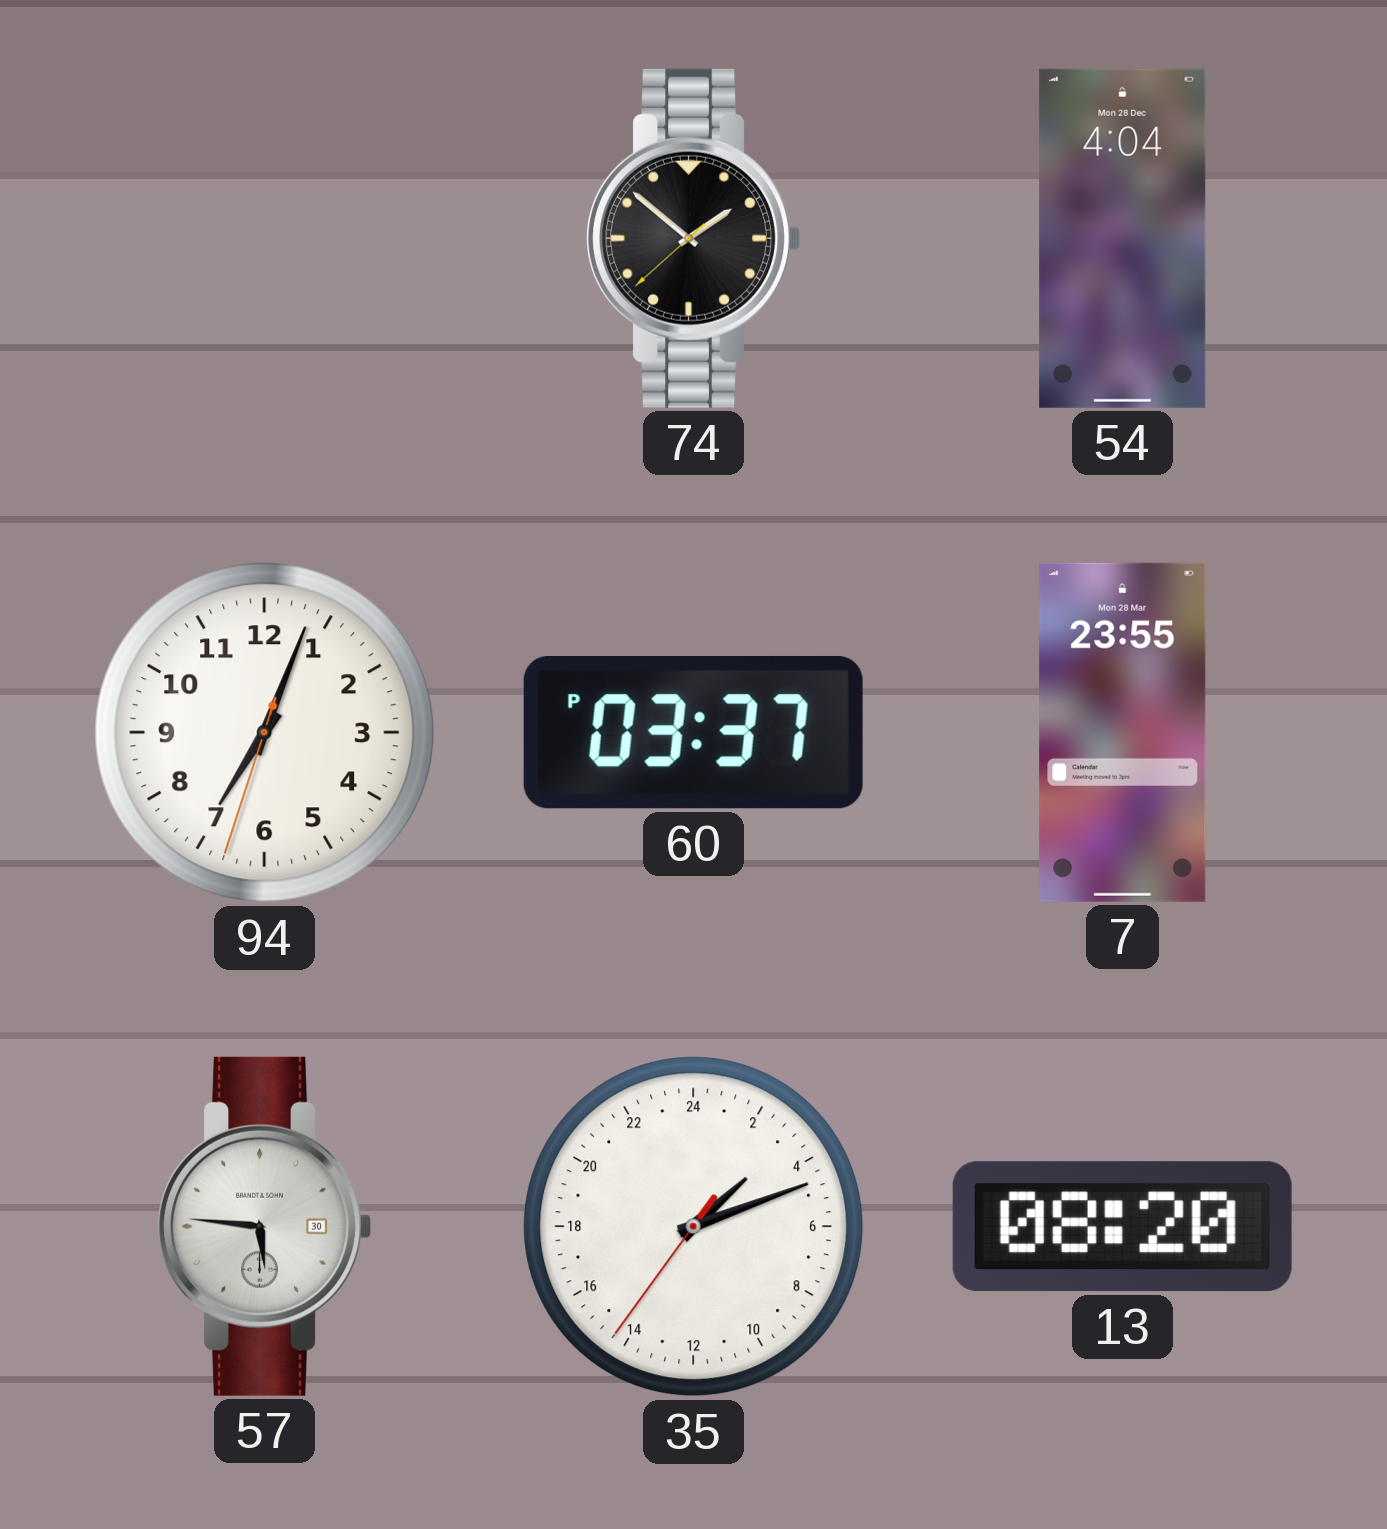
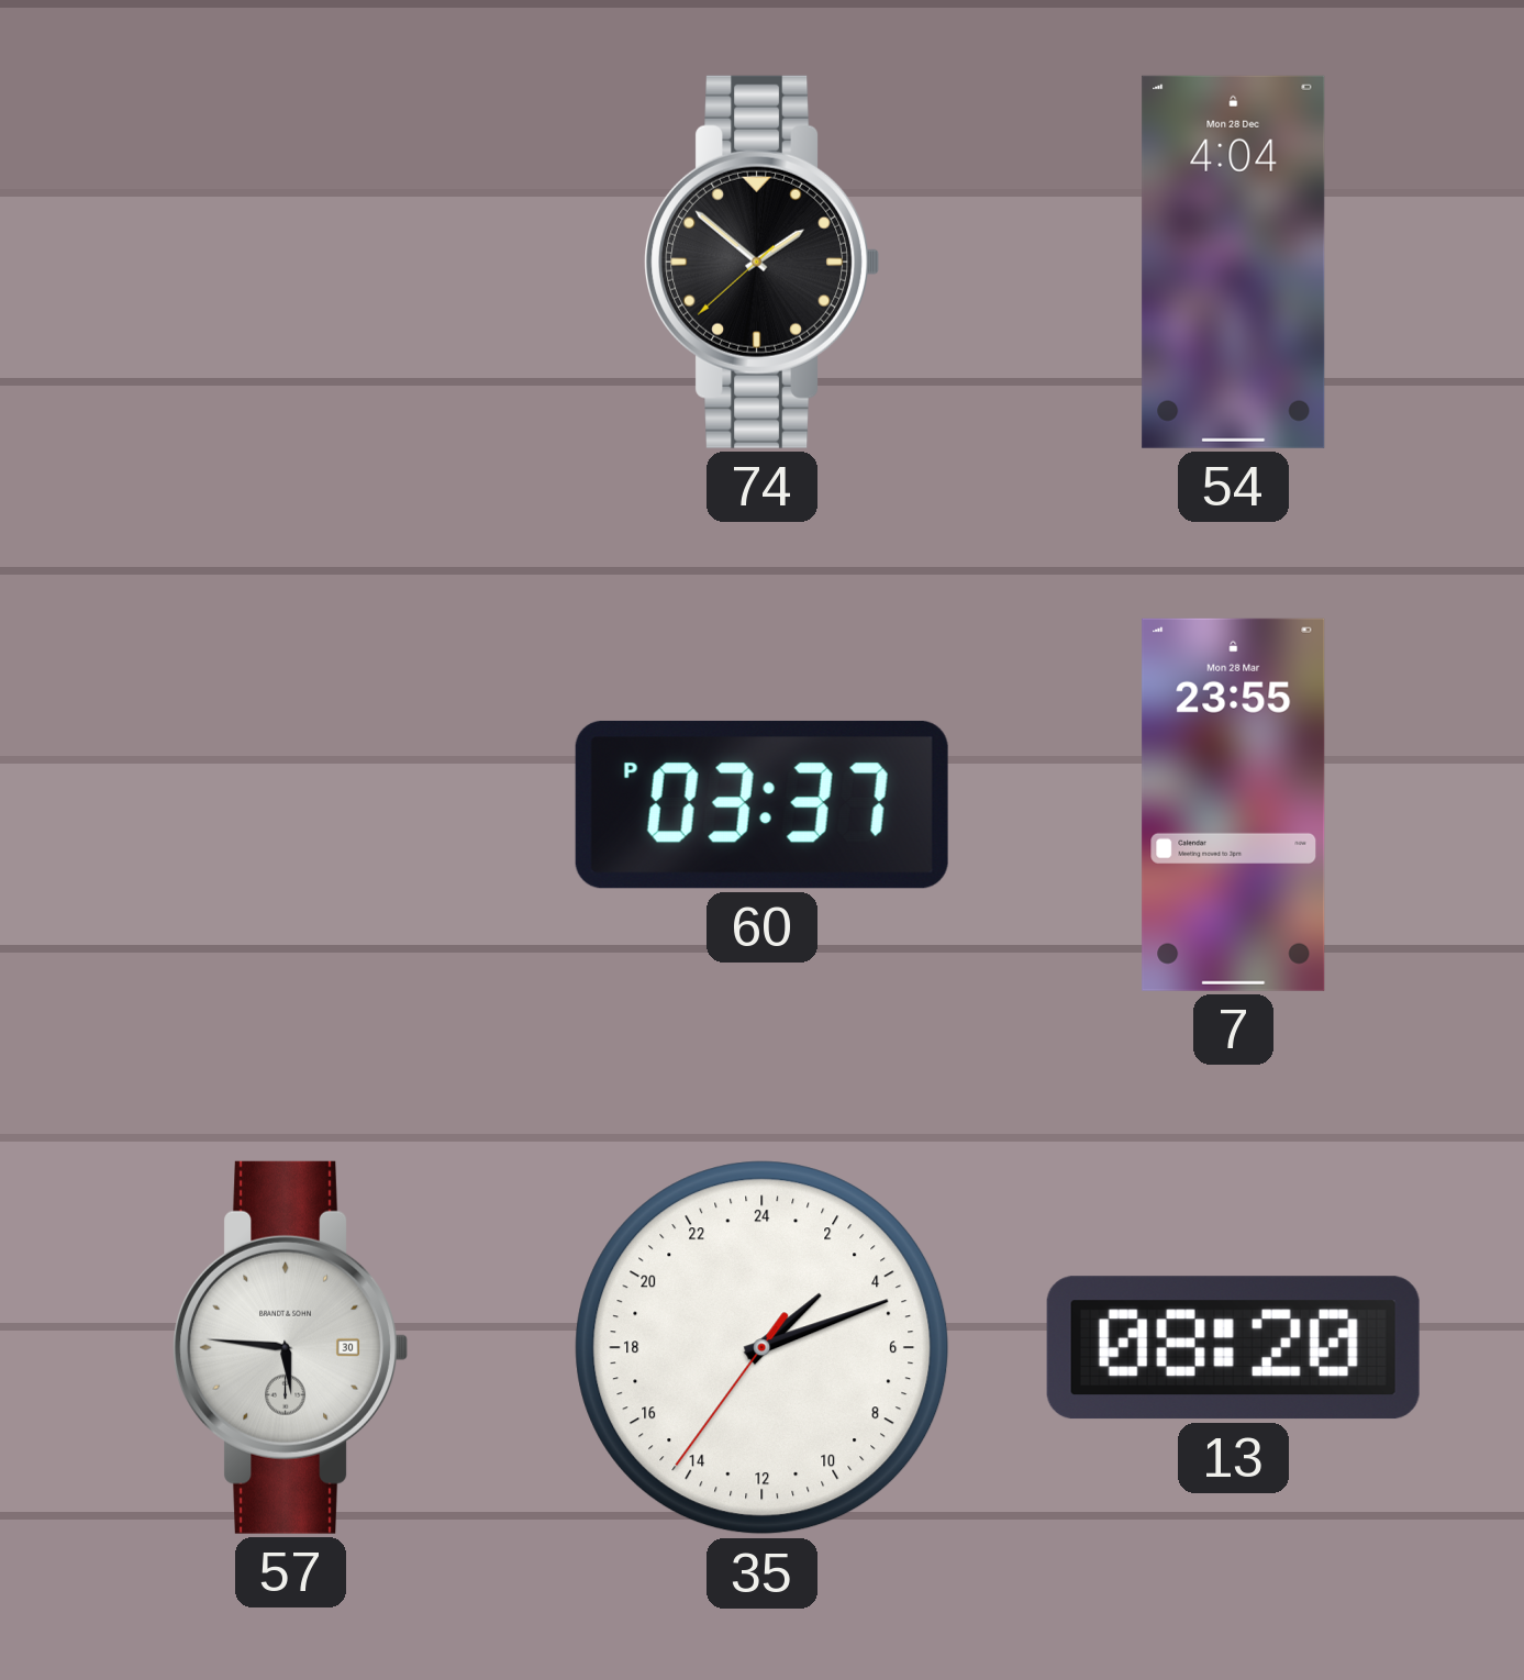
94: 7:03 -> none (265, 733)
